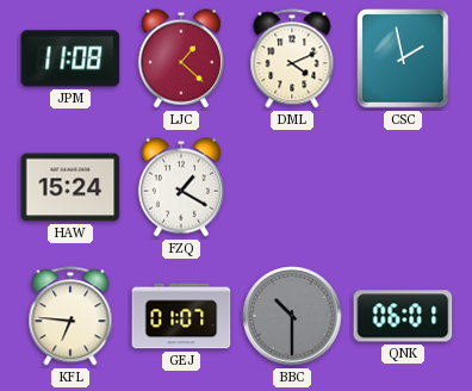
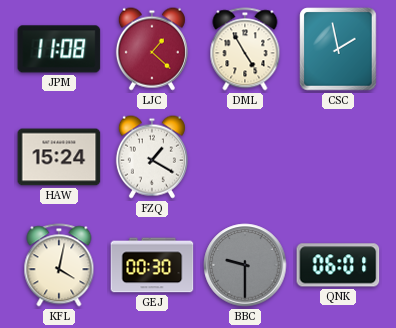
DML: 4:11 -> 4:55 (245, 49)
KFL: 6:46 -> 4:02 (59, 265)
GEJ: 01:07 -> 00:30 (152, 265)
BBC: 10:30 -> 9:30 (245, 265)
